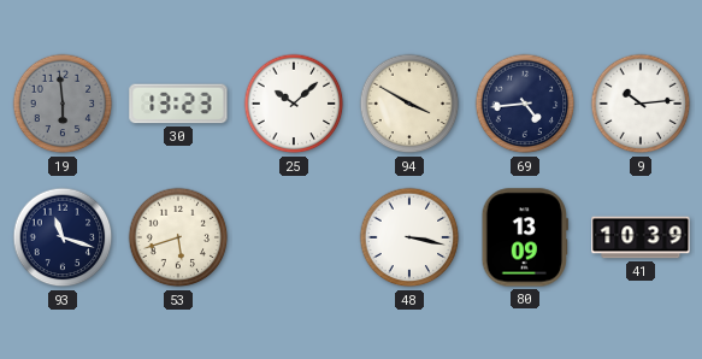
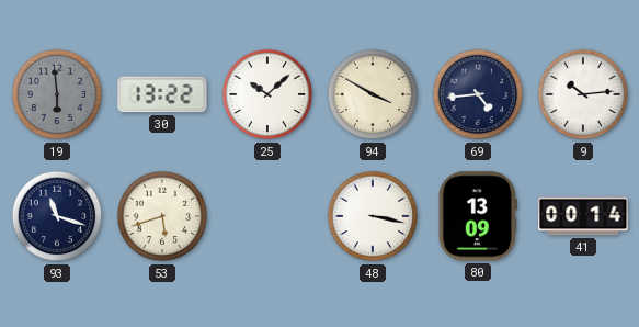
30: 13:23 -> 13:22 (162, 94)
41: 10:39 -> 00:14 (583, 216)
